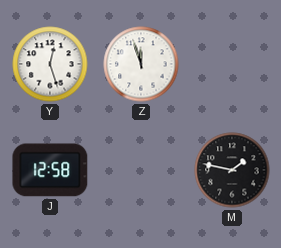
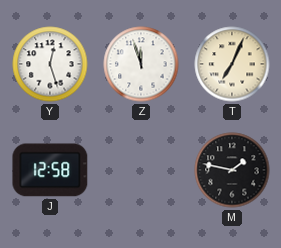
T: none -> 7:04 (232, 64)
